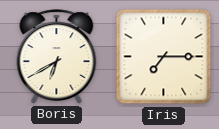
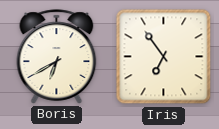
Iris: 7:15 -> 6:54 (164, 57)
